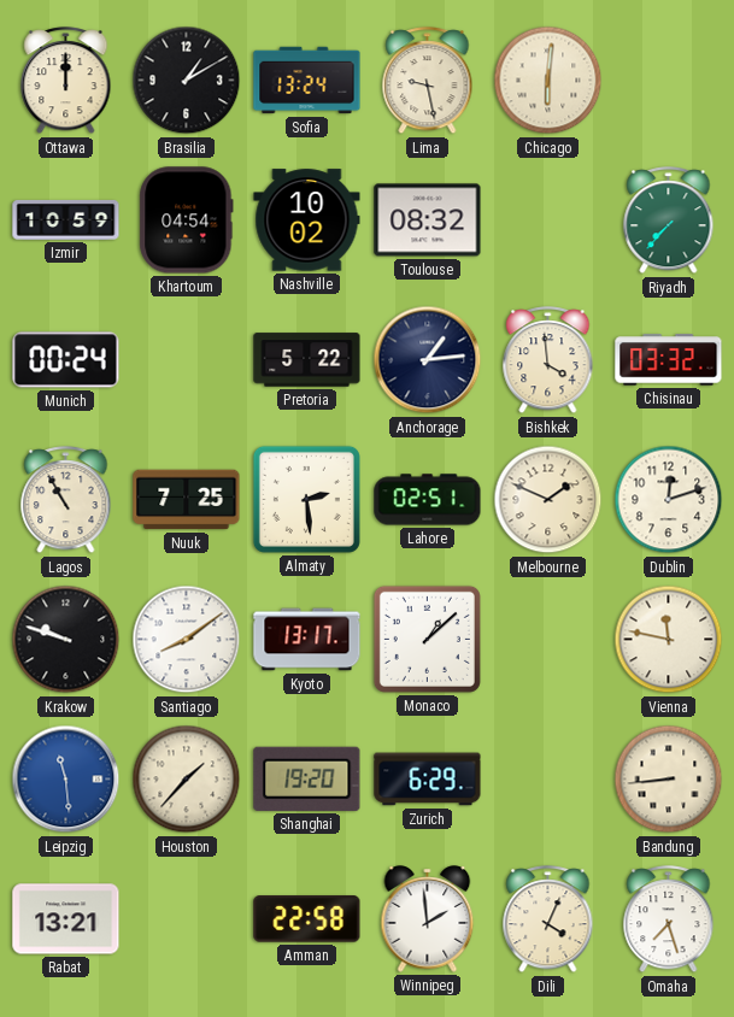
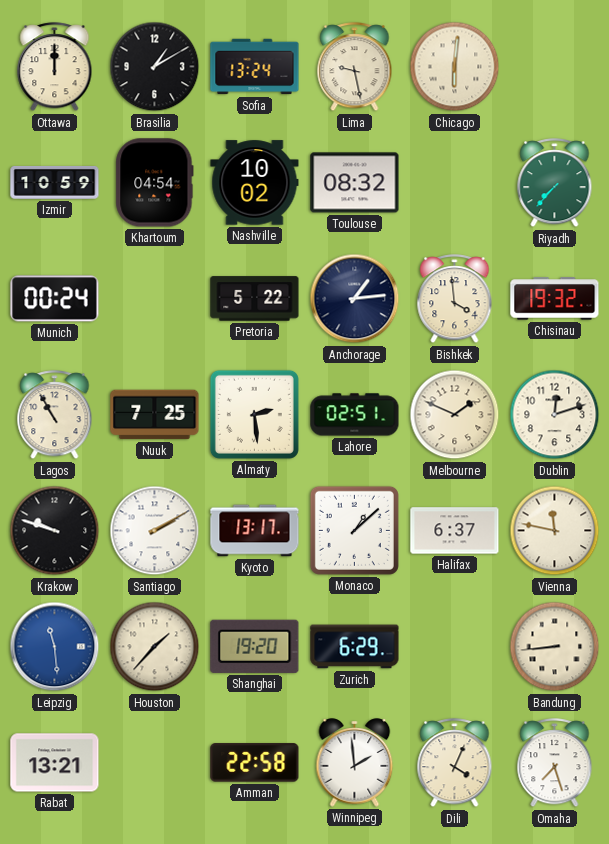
Chisinau: 03:32 -> 19:32 (555, 299)
Santiago: 8:09 -> 2:10 (155, 531)
Halifax: none -> 6:37 (455, 531)
